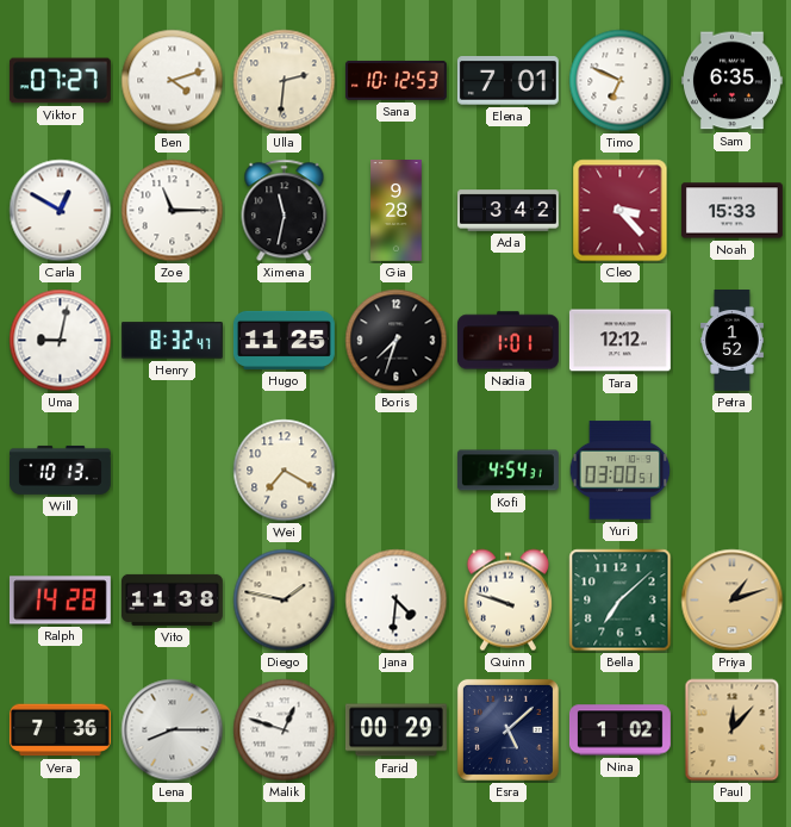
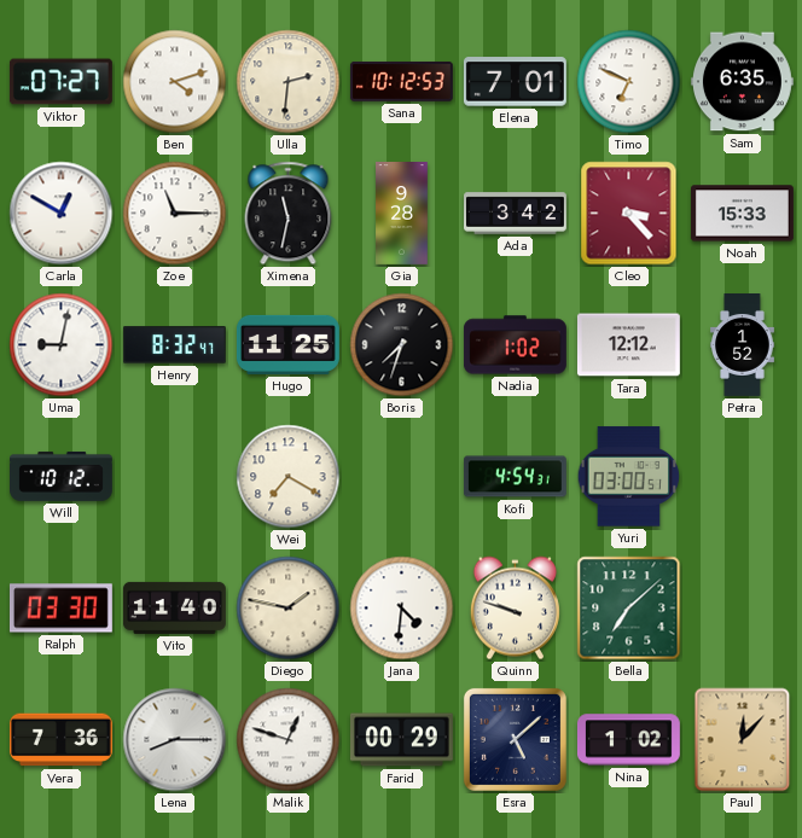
Nadia: 1:01 -> 1:02 (515, 345)
Will: 10:13 -> 10:12 (62, 476)
Ralph: 14:28 -> 03:30 (60, 609)
Vito: 11:38 -> 11:40 (174, 607)
Priya: 1:12 -> none (733, 601)
